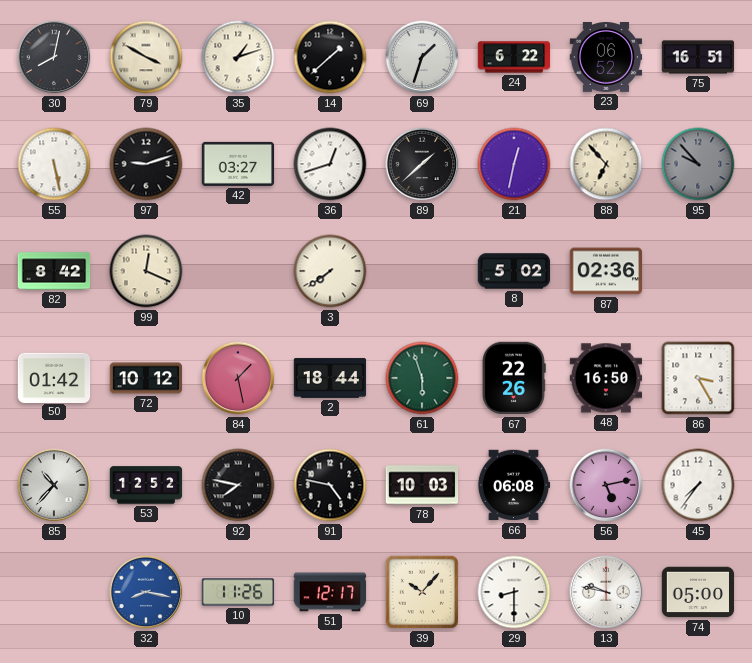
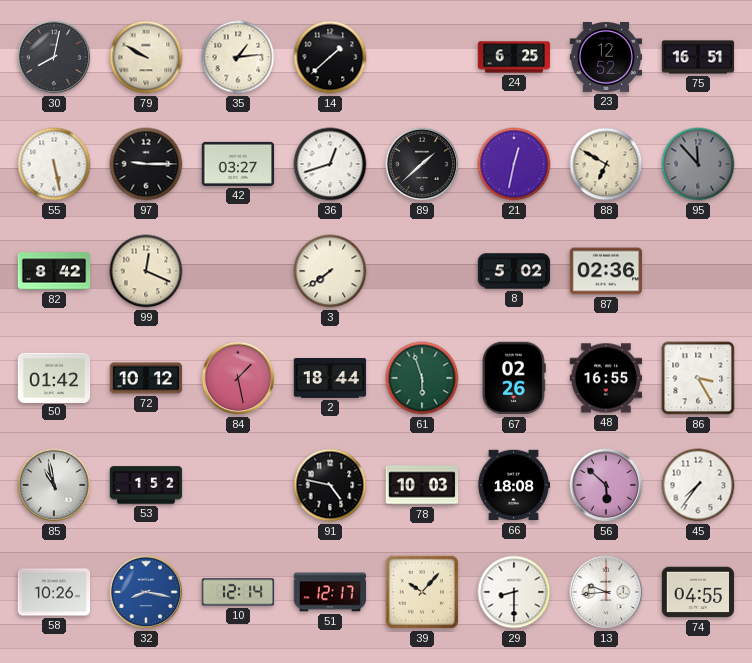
79: 3:50 -> 9:50 (146, 57)
35: 1:12 -> 1:14 (238, 57)
69: 1:33 -> none (422, 57)
24: 6:22 -> 6:25 (514, 57)
23: 06:52 -> 12:52 (606, 58)
97: 9:12 -> 9:15 (146, 164)
88: 6:53 -> 6:50 (606, 164)
95: 9:53 -> 11:53 (698, 164)
67: 22:26 -> 02:26 (515, 378)
48: 16:50 -> 16:55 (606, 378)
85: 10:37 -> 10:58 (54, 485)
53: 12:52 -> 1:52 (146, 485)
92: 7:47 -> none (238, 485)
66: 06:08 -> 18:08 (514, 485)
56: 5:13 -> 5:52 (606, 485)
58: none -> 10:26 (54, 592)
10: 11:26 -> 12:14 (238, 592)
13: 9:47 -> 9:44 (606, 592)
74: 05:00 -> 04:55 (698, 592)
